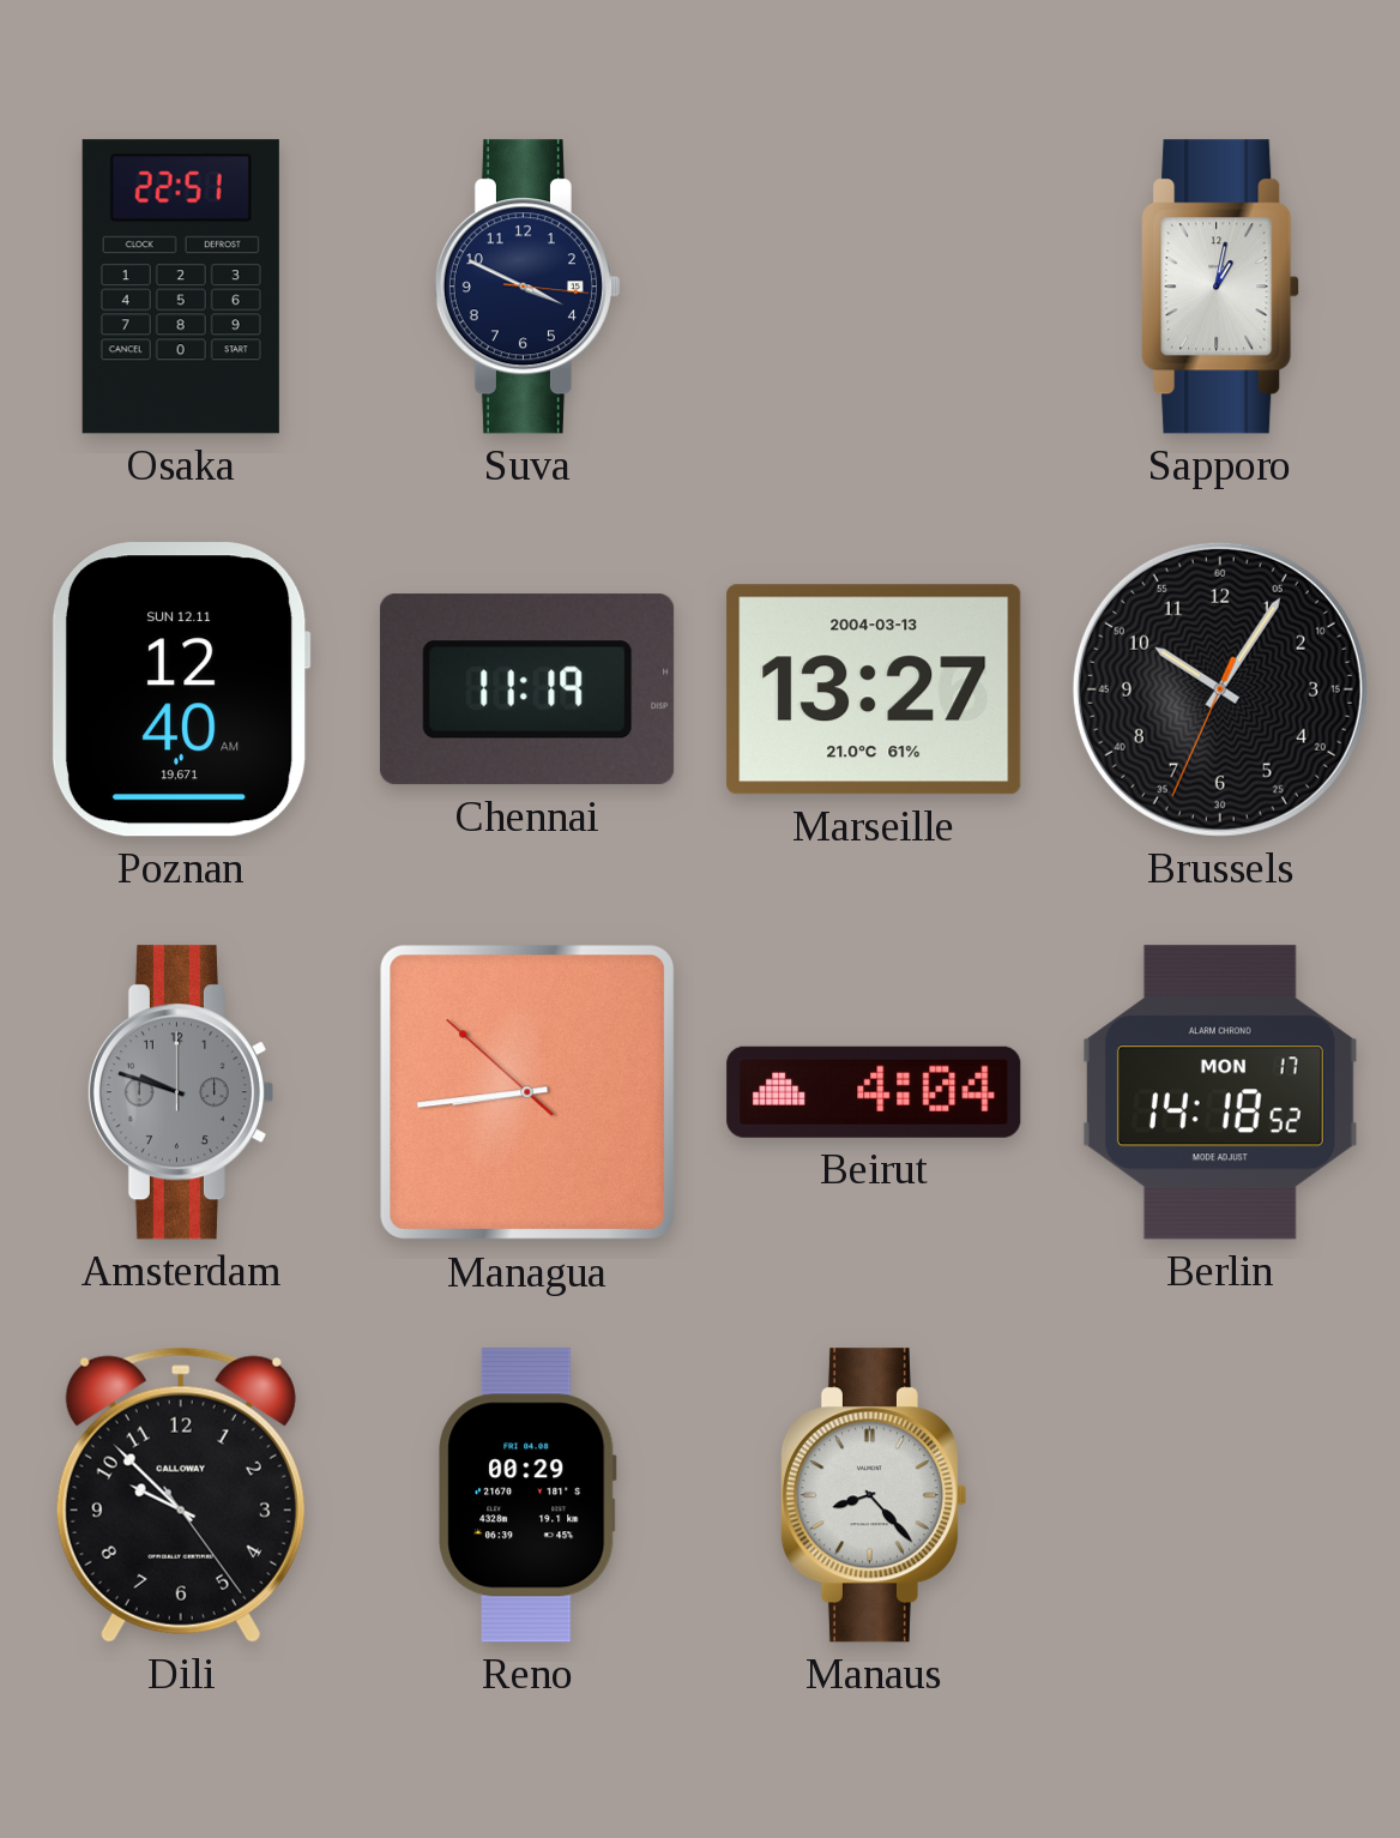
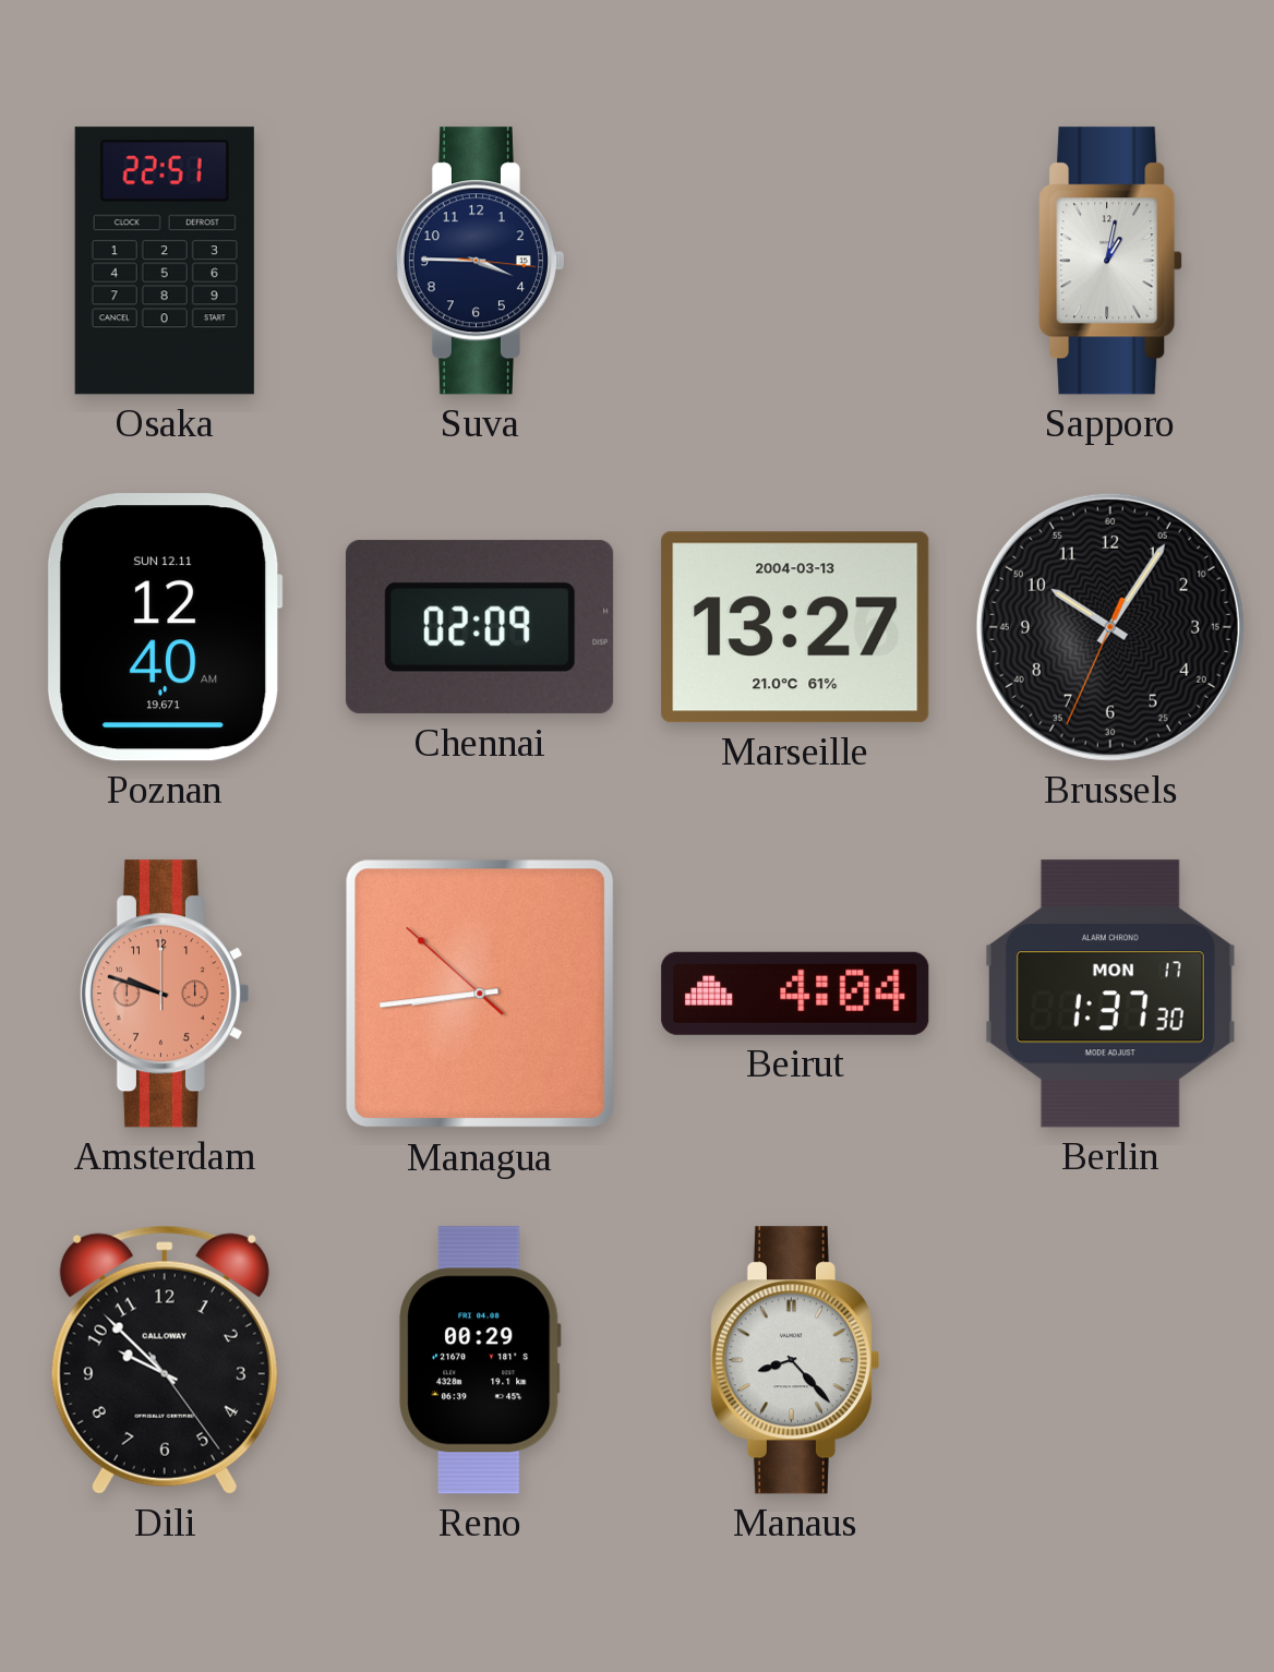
Suva: 3:49 -> 3:45 (479, 261)
Chennai: 11:19 -> 02:09 (480, 627)
Amsterdam dial: grey -> salmon (164, 994)
Berlin: 14:18 -> 1:37 (1110, 994)
